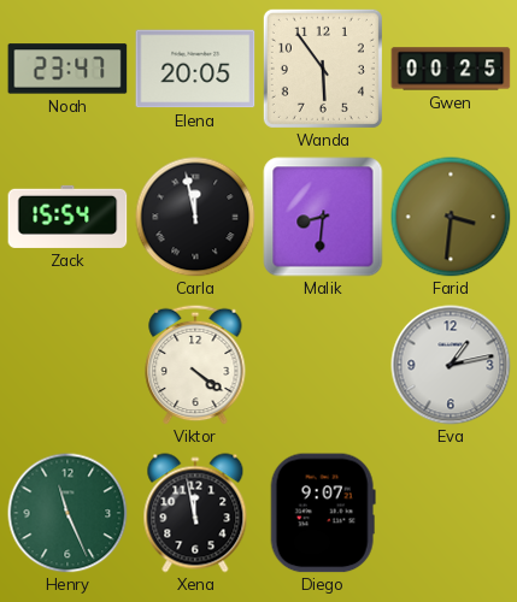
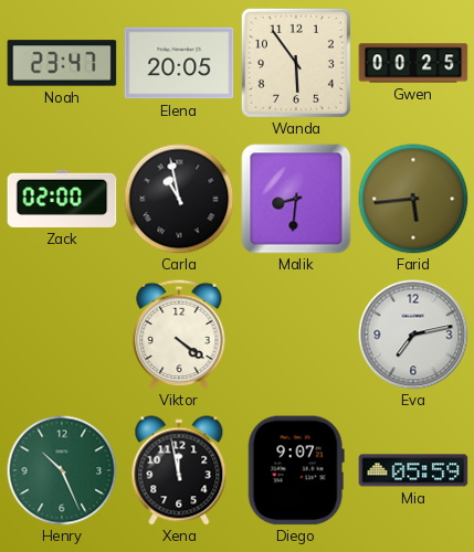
Zack: 15:54 -> 02:00 (62, 199)
Carla: 11:58 -> 10:58 (179, 199)
Farid: 3:31 -> 5:44 (413, 199)
Eva: 1:13 -> 7:13 (413, 335)
Henry: 11:26 -> 10:26 (62, 470)
Mia: none -> 05:59 (413, 470)
